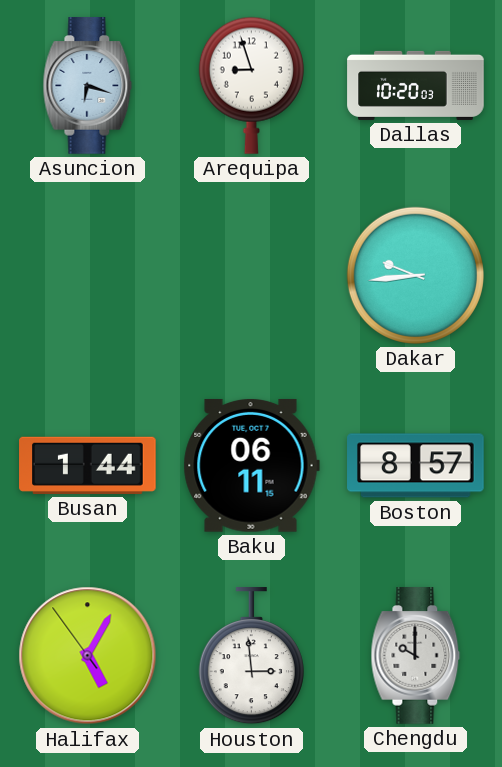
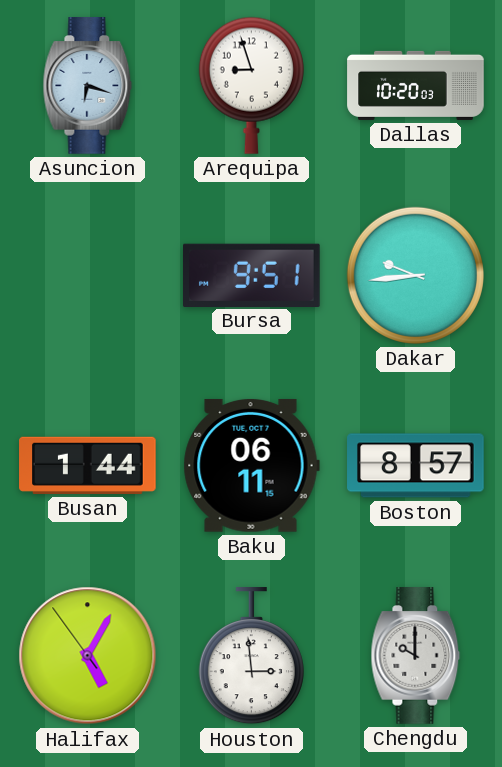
Bursa: none -> 9:51 (252, 275)
